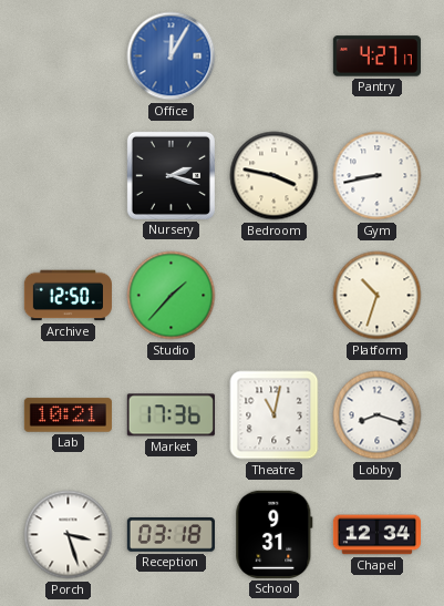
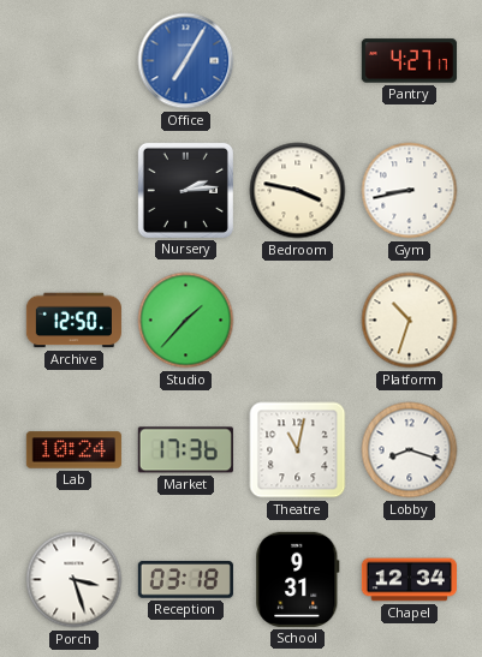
Office: 12:05 -> 7:05 (186, 61)
Nursery: 2:18 -> 2:14 (185, 190)
Lab: 10:21 -> 10:24 (73, 450)
